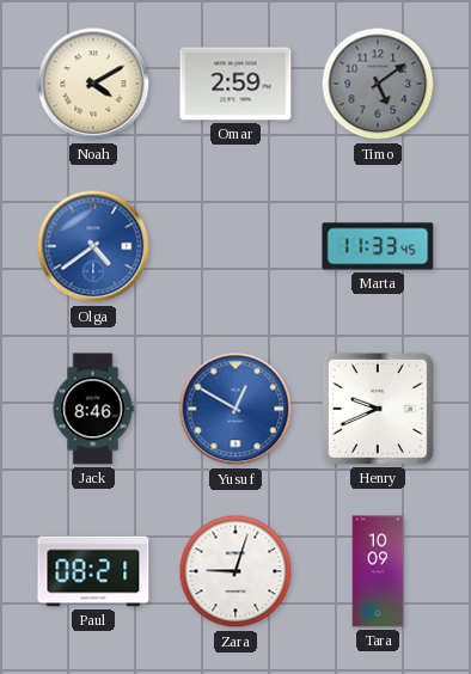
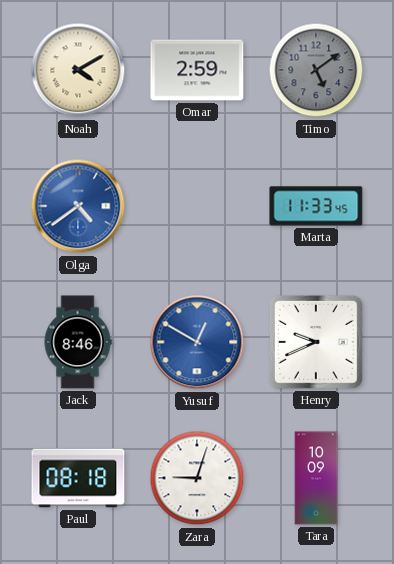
Paul: 08:21 -> 08:18 (78, 478)
